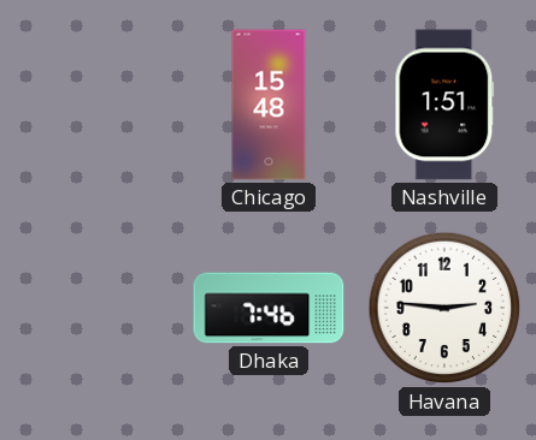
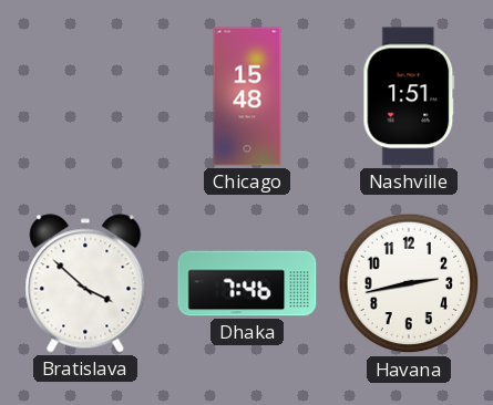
Bratislava: none -> 3:52 (85, 283)
Havana: 2:46 -> 2:43 (409, 283)
